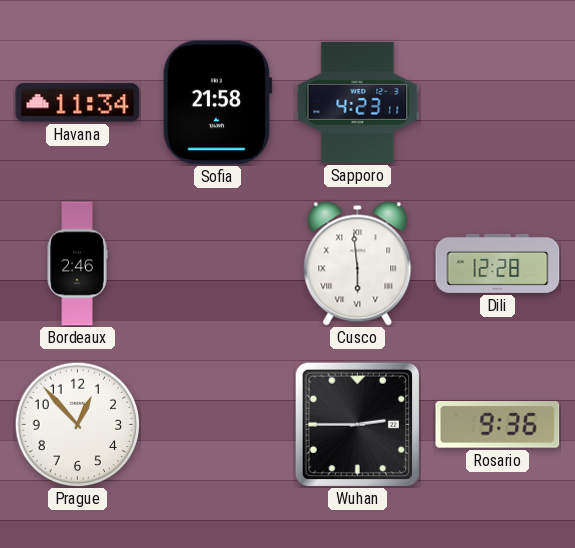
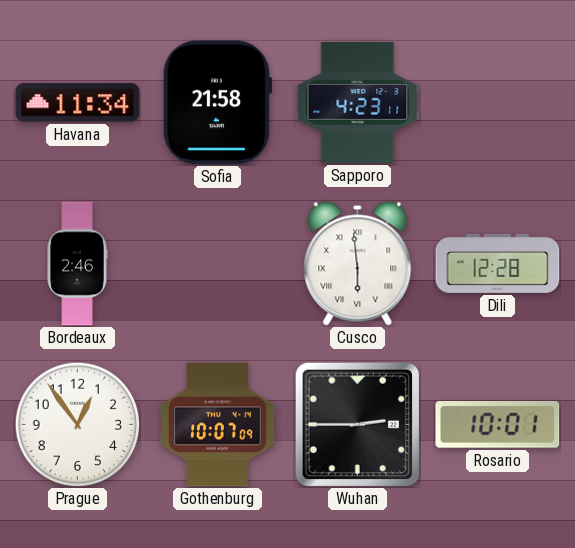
Prague: 12:53 -> 12:54 (77, 424)
Gothenburg: none -> 10:07 (218, 425)
Rosario: 9:36 -> 10:01 (498, 425)
